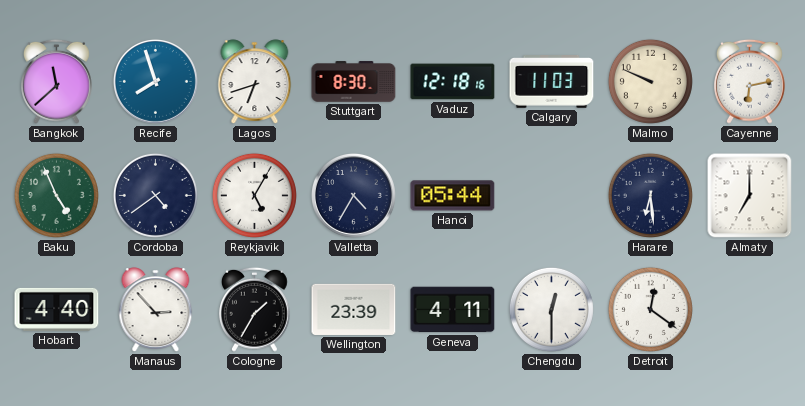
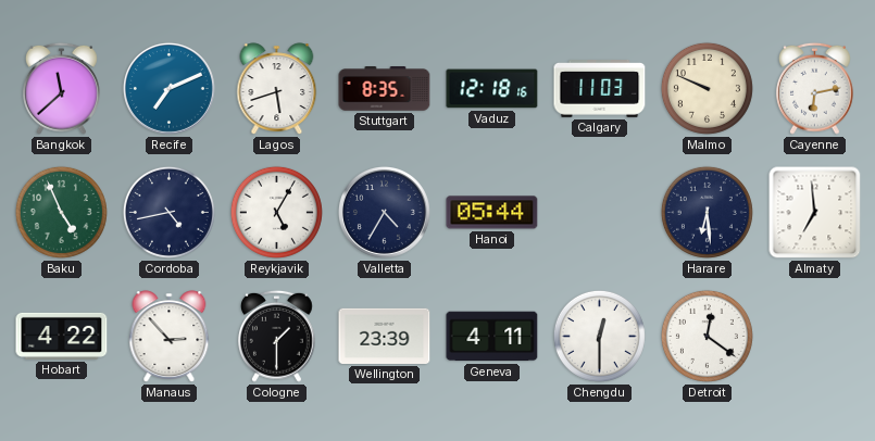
Recife: 7:57 -> 7:11 (168, 88)
Lagos: 6:42 -> 5:42 (277, 89)
Stuttgart: 8:30 -> 8:35 (385, 89)
Cordoba: 4:39 -> 4:43 (168, 212)
Almaty: 7:00 -> 6:59 (815, 213)
Hobart: 4:40 -> 4:22 (62, 336)
Cologne: 1:35 -> 1:30 (277, 336)
